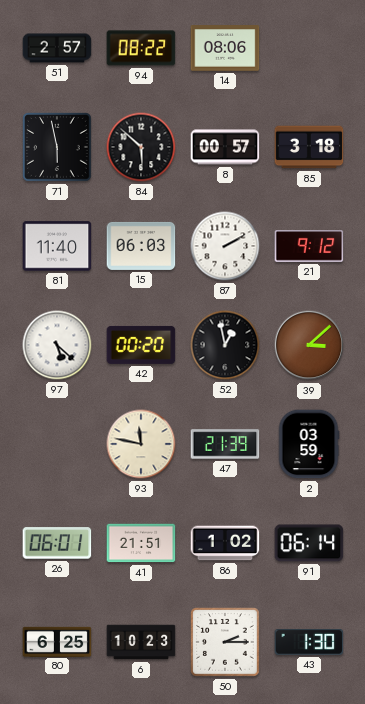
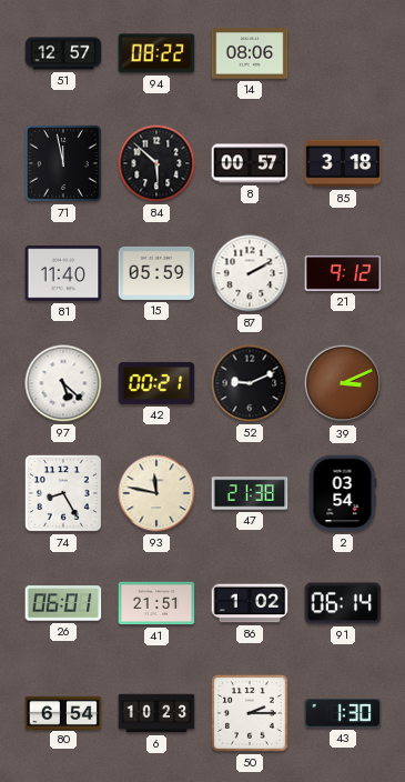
51: 2:57 -> 12:57 (63, 53)
71: 5:58 -> 11:58 (64, 164)
15: 06:03 -> 05:59 (156, 273)
42: 00:20 -> 00:21 (156, 383)
52: 12:58 -> 9:11 (250, 383)
39: 3:08 -> 3:11 (343, 383)
74: none -> 8:25 (64, 494)
47: 21:39 -> 21:38 (250, 493)
2: 03:59 -> 03:54 (343, 493)
80: 6:25 -> 6:54 (63, 712)
